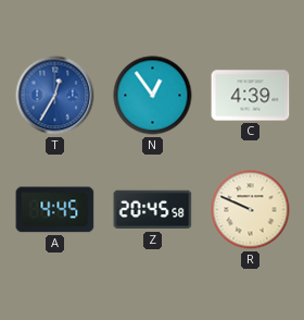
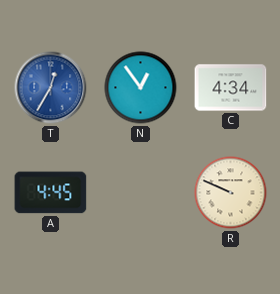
C: 4:39 -> 4:34 (231, 88)
Z: 20:45 -> none (153, 210)
